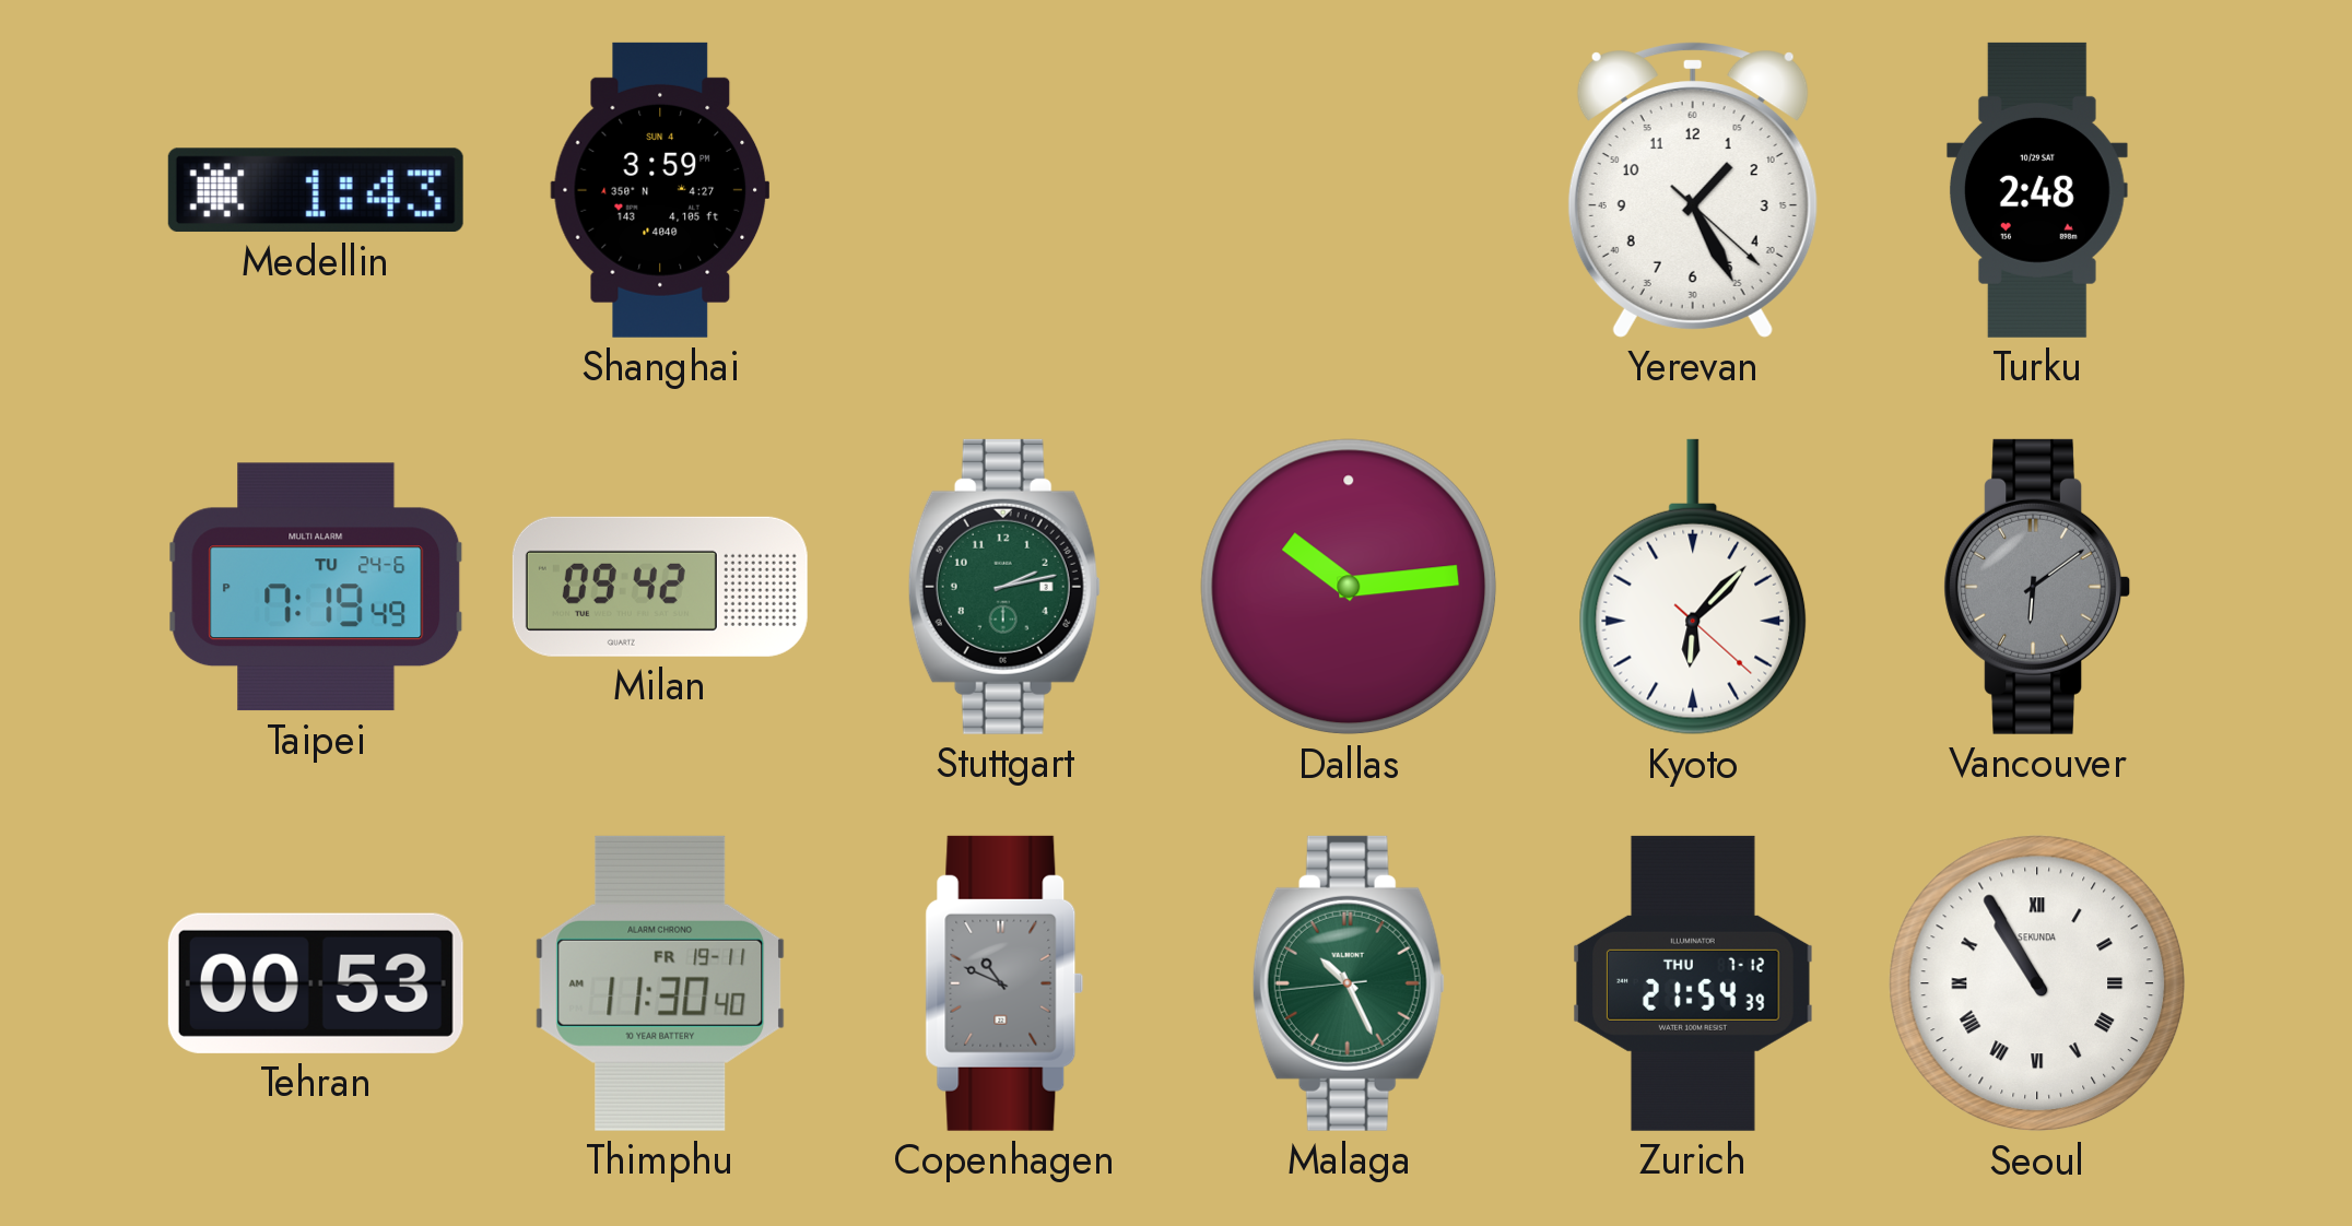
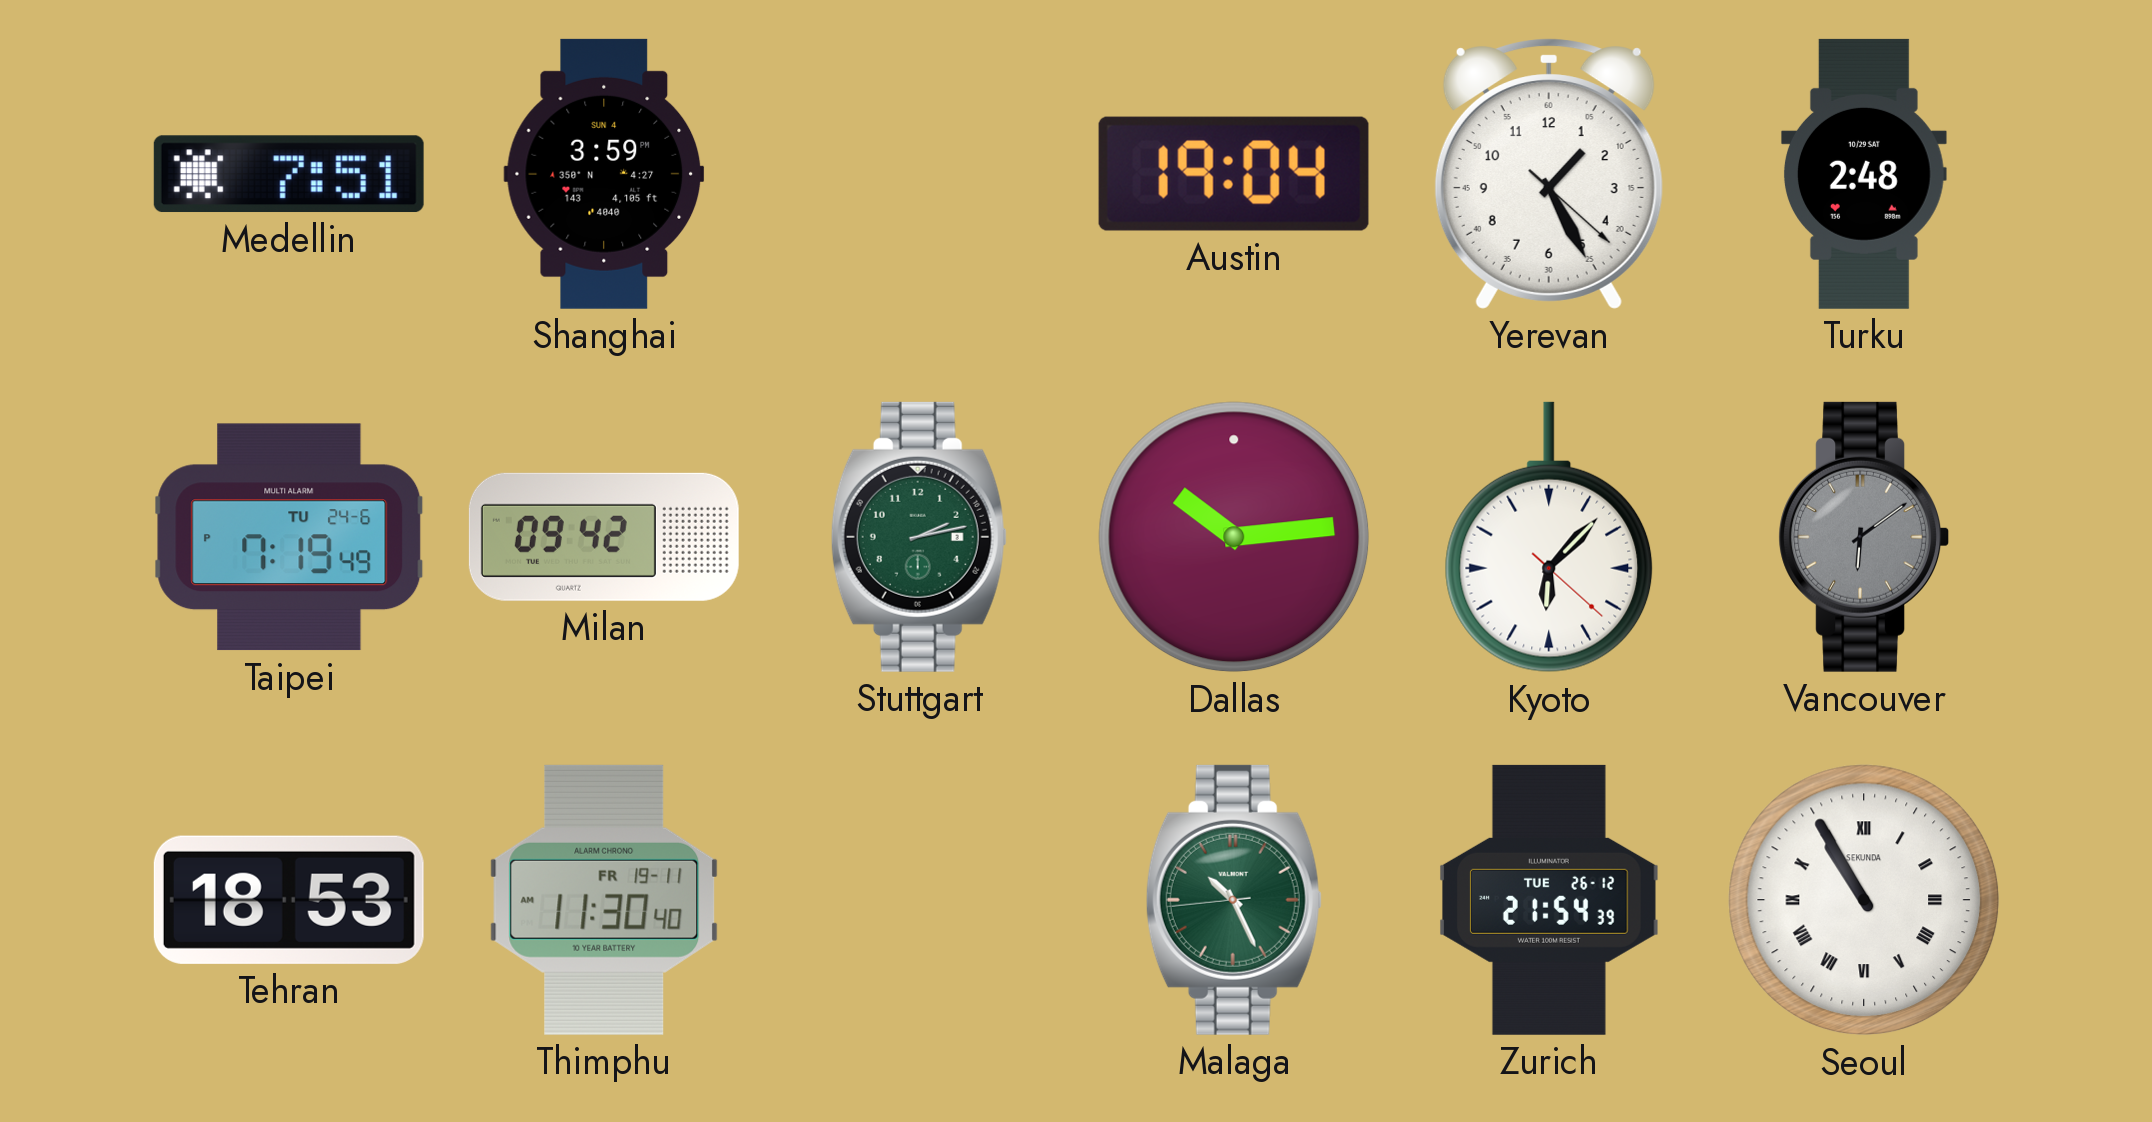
Medellin: 1:43 -> 7:51 (289, 174)
Austin: none -> 19:04 (1234, 174)
Tehran: 00:53 -> 18:53 (289, 900)
Copenhagen: 10:49 -> none (1004, 983)
Zurich date: THU 7-12 -> TUE 26-12 (1550, 900)
